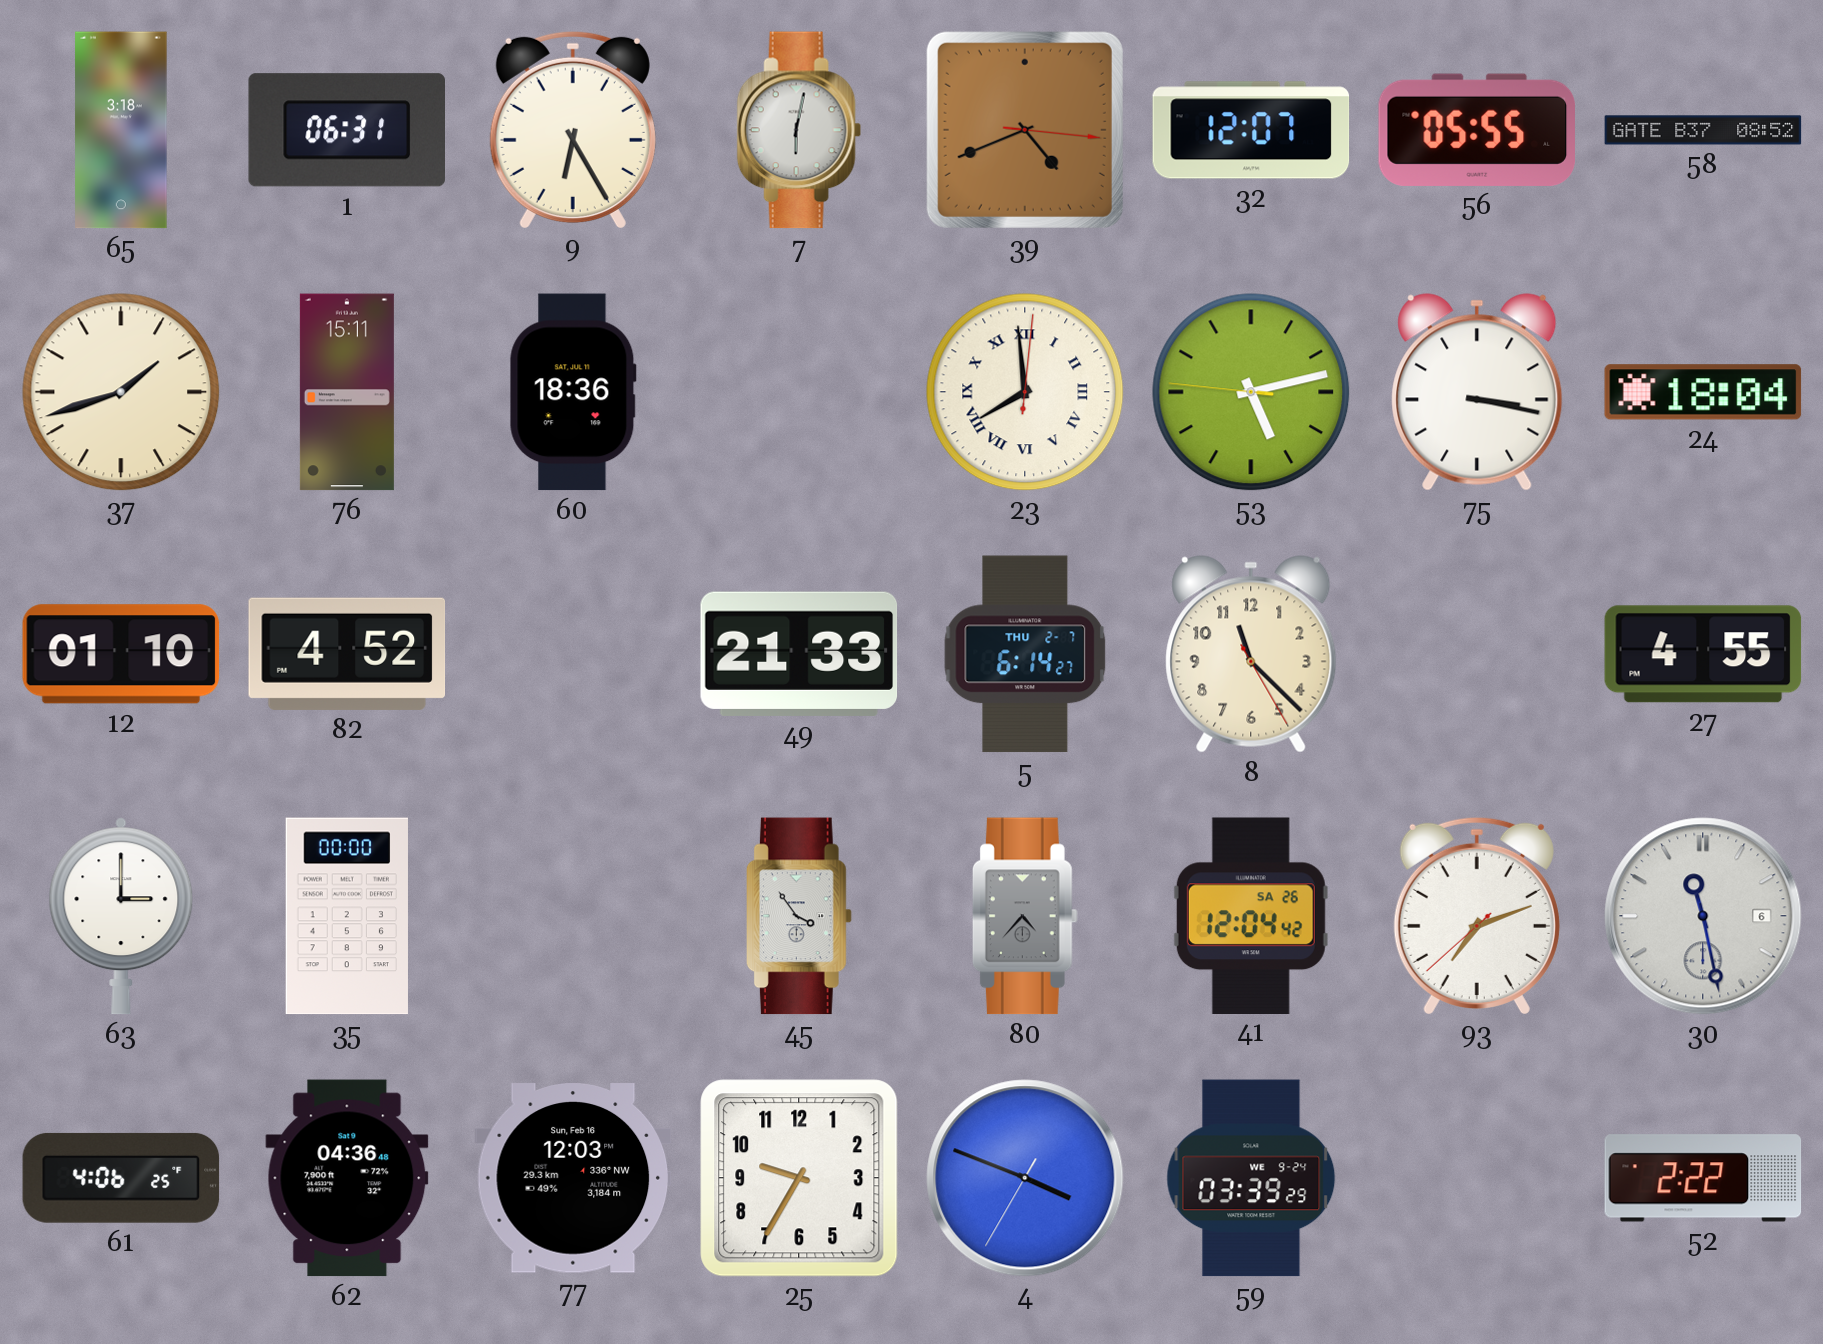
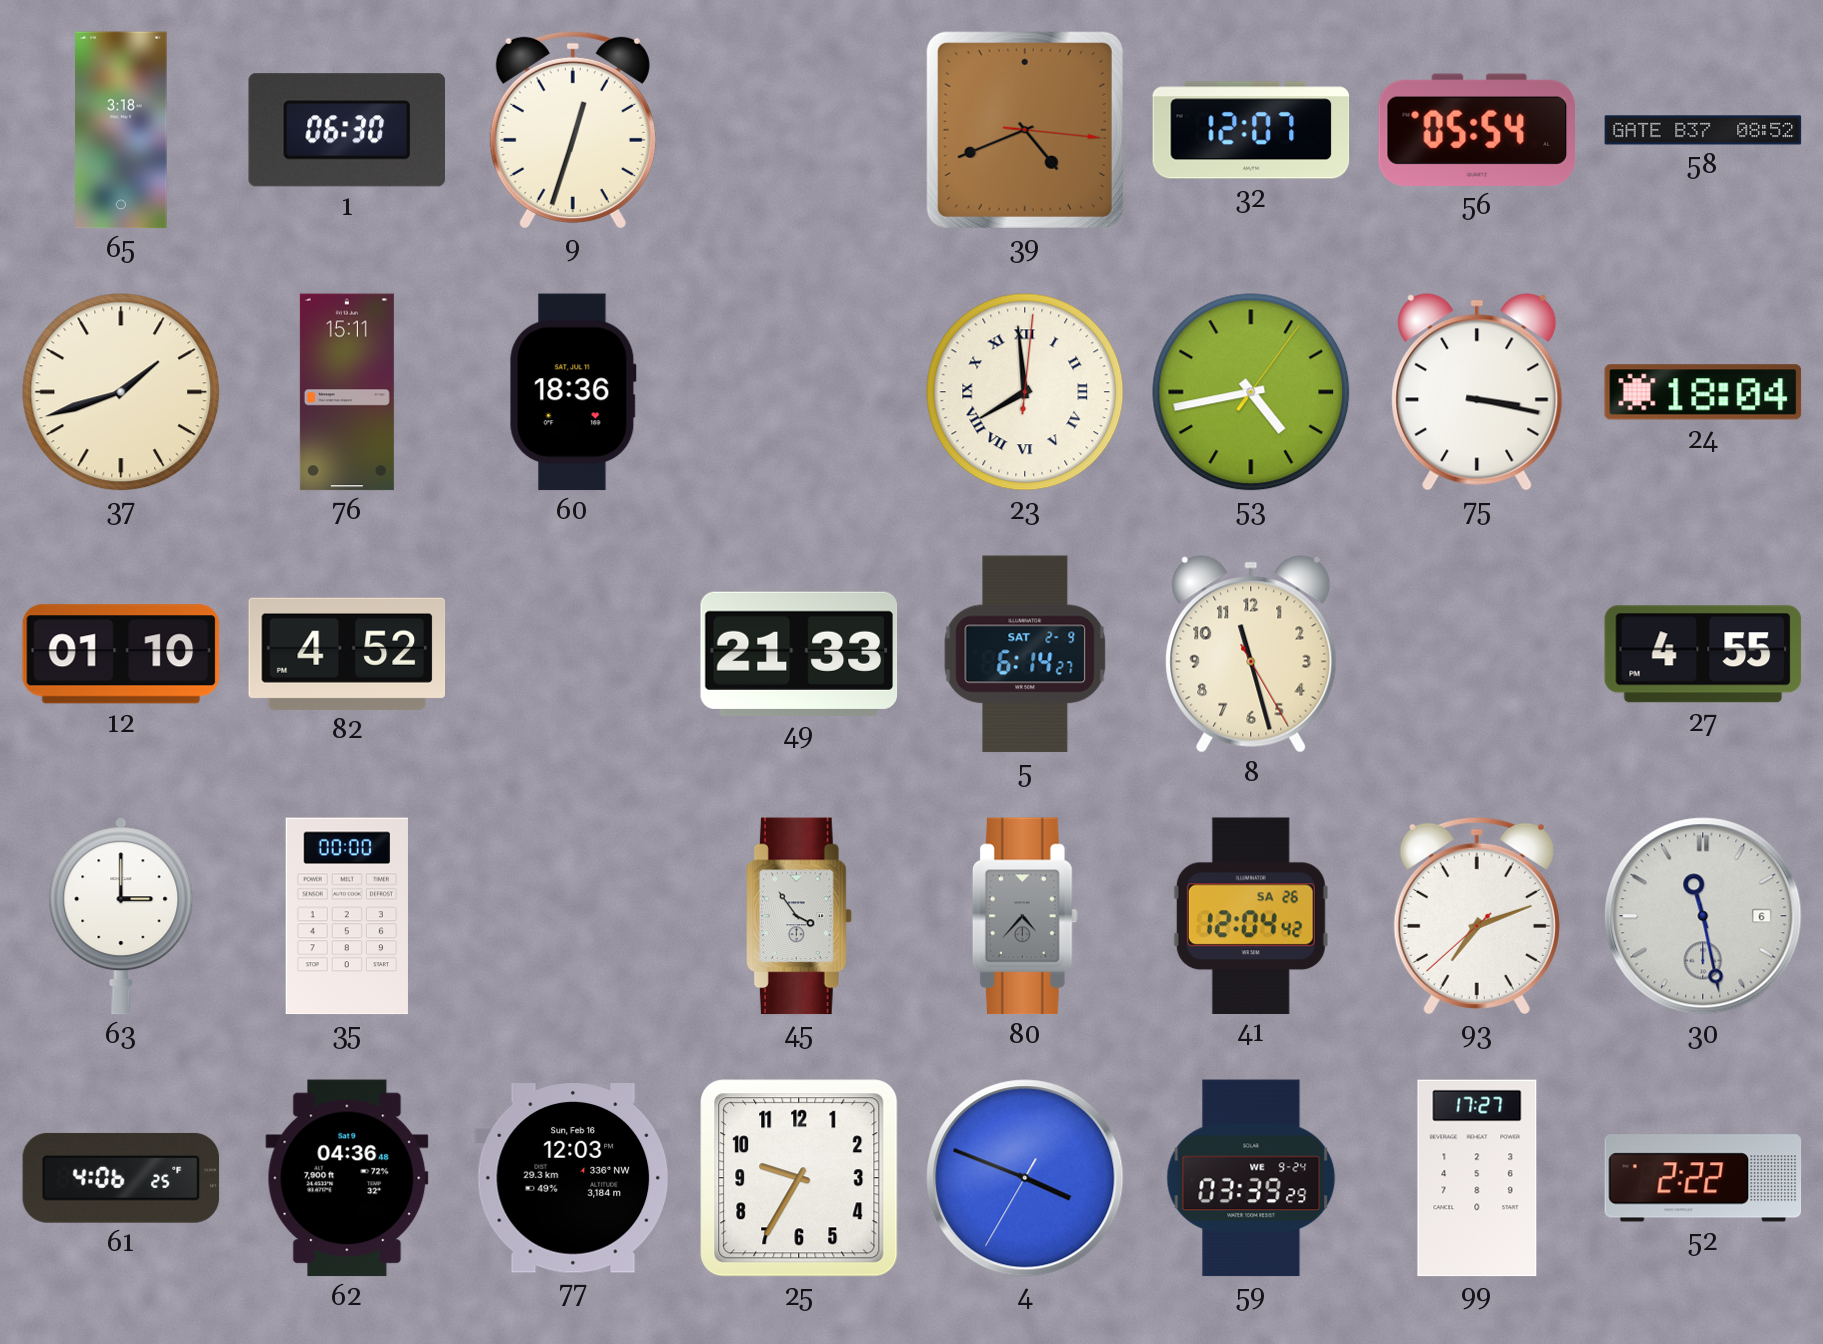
1: 06:31 -> 06:30 (346, 130)
9: 6:25 -> 12:33 (573, 130)
7: 6:02 -> none (799, 130)
56: 05:55 -> 05:54 (1476, 130)
53: 5:12 -> 4:43 (1251, 392)
5 date: THU 2-7 -> SAT 2-9 (1025, 654)
8: 11:22 -> 11:27 (1251, 654)
99: none -> 17:27 (1477, 1178)
